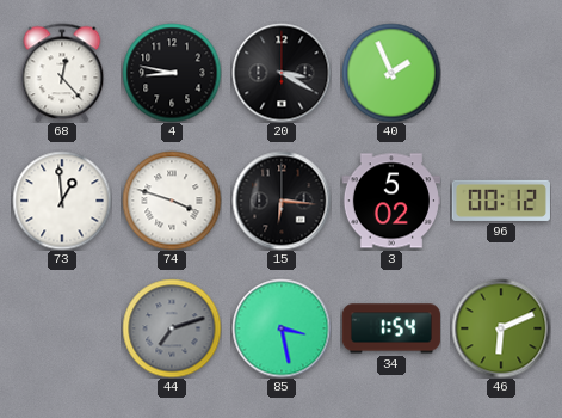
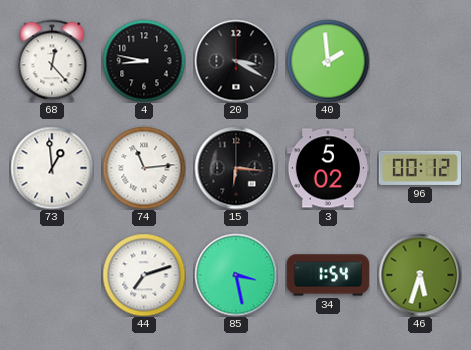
40: 1:56 -> 1:59 (328, 61)
74: 3:48 -> 11:14 (144, 168)
44 dial: grey -> white (144, 275)
46: 6:11 -> 5:33 (420, 275)
